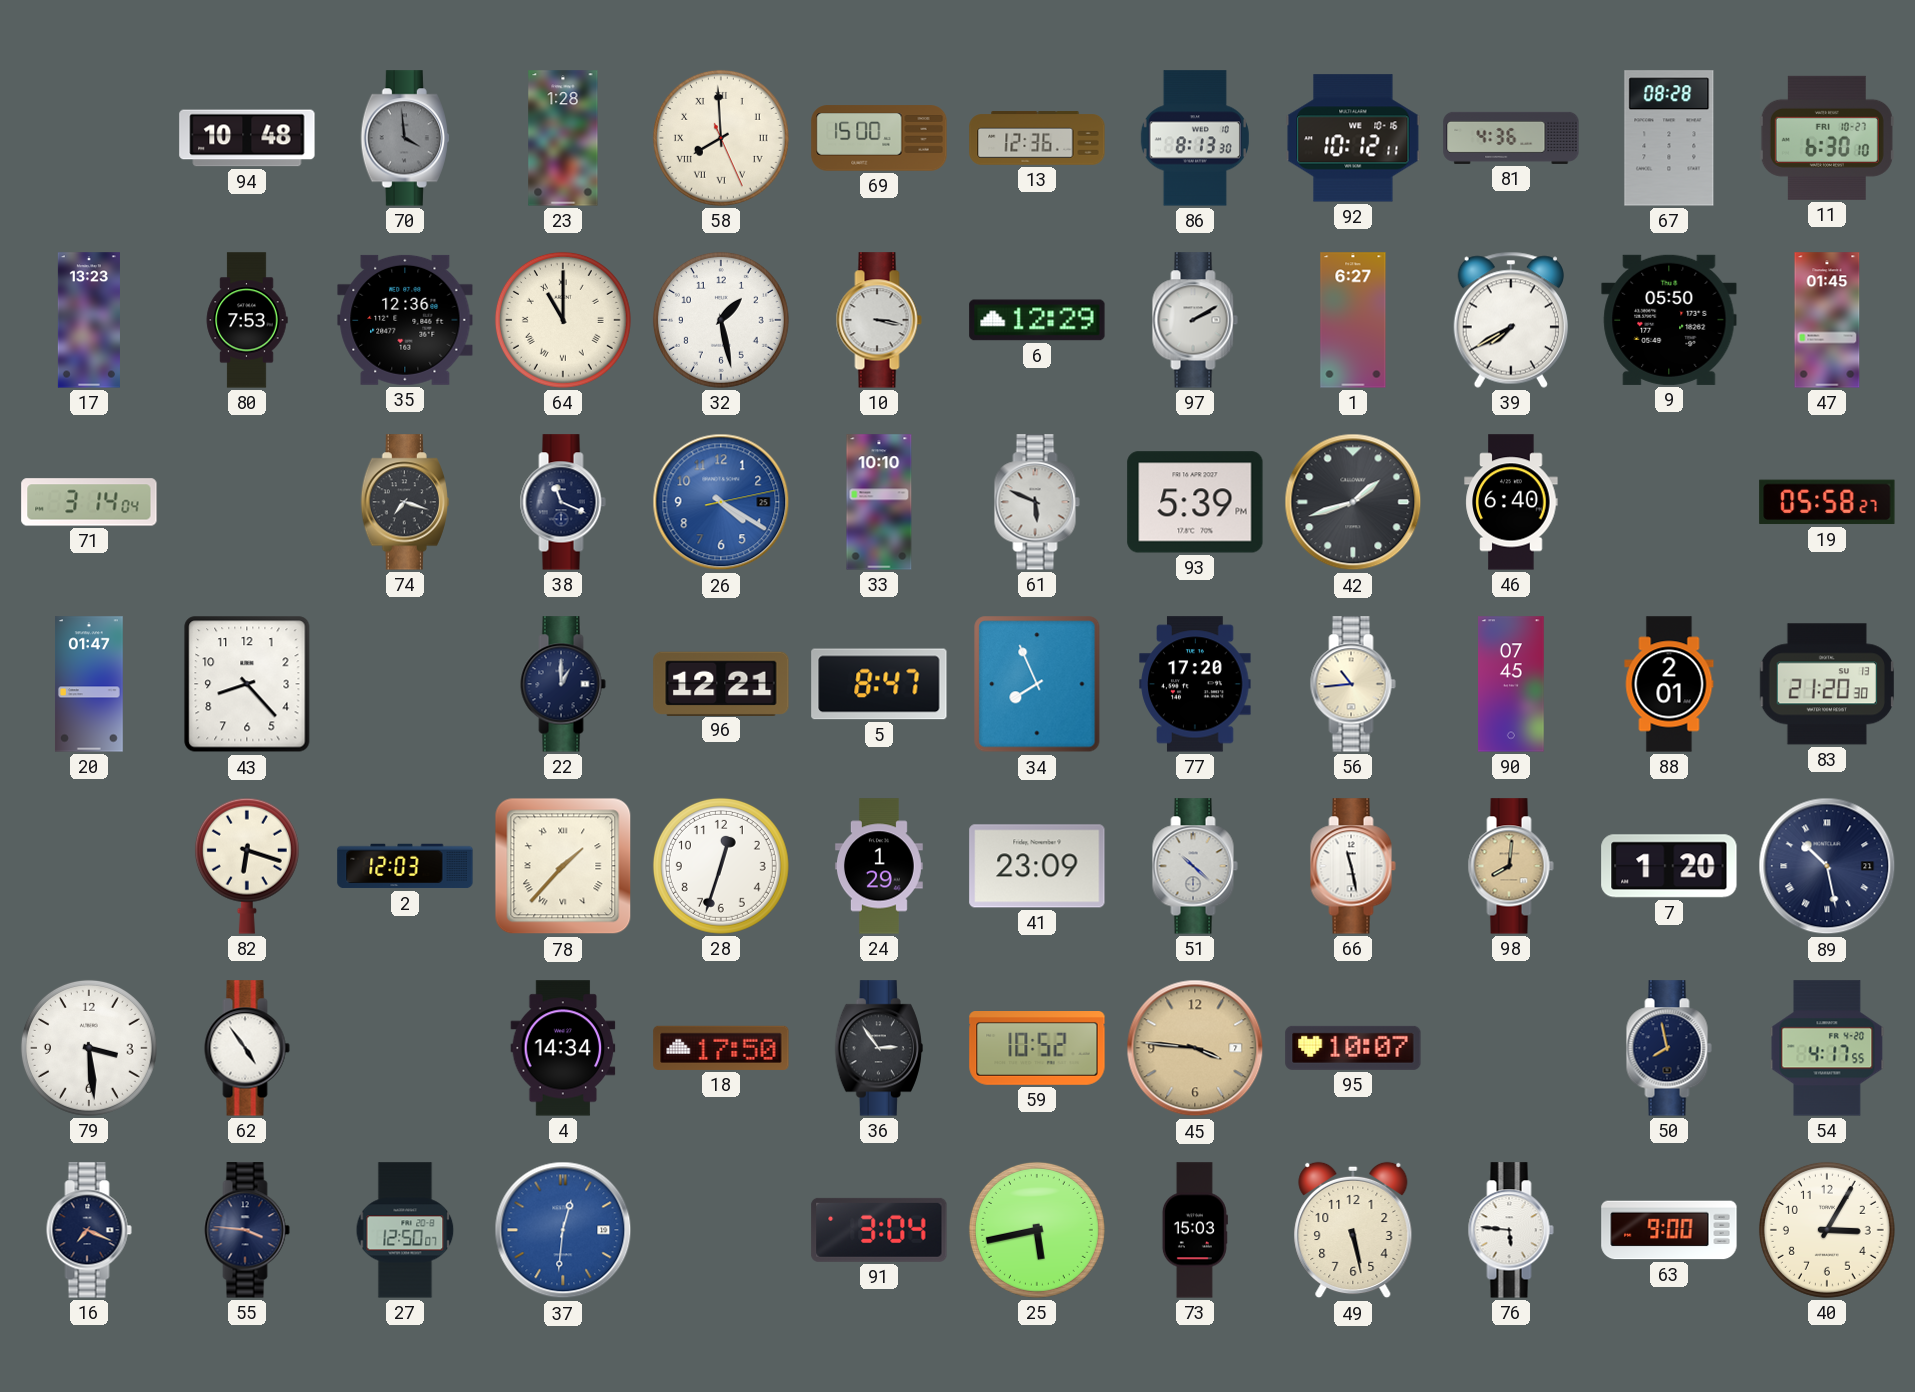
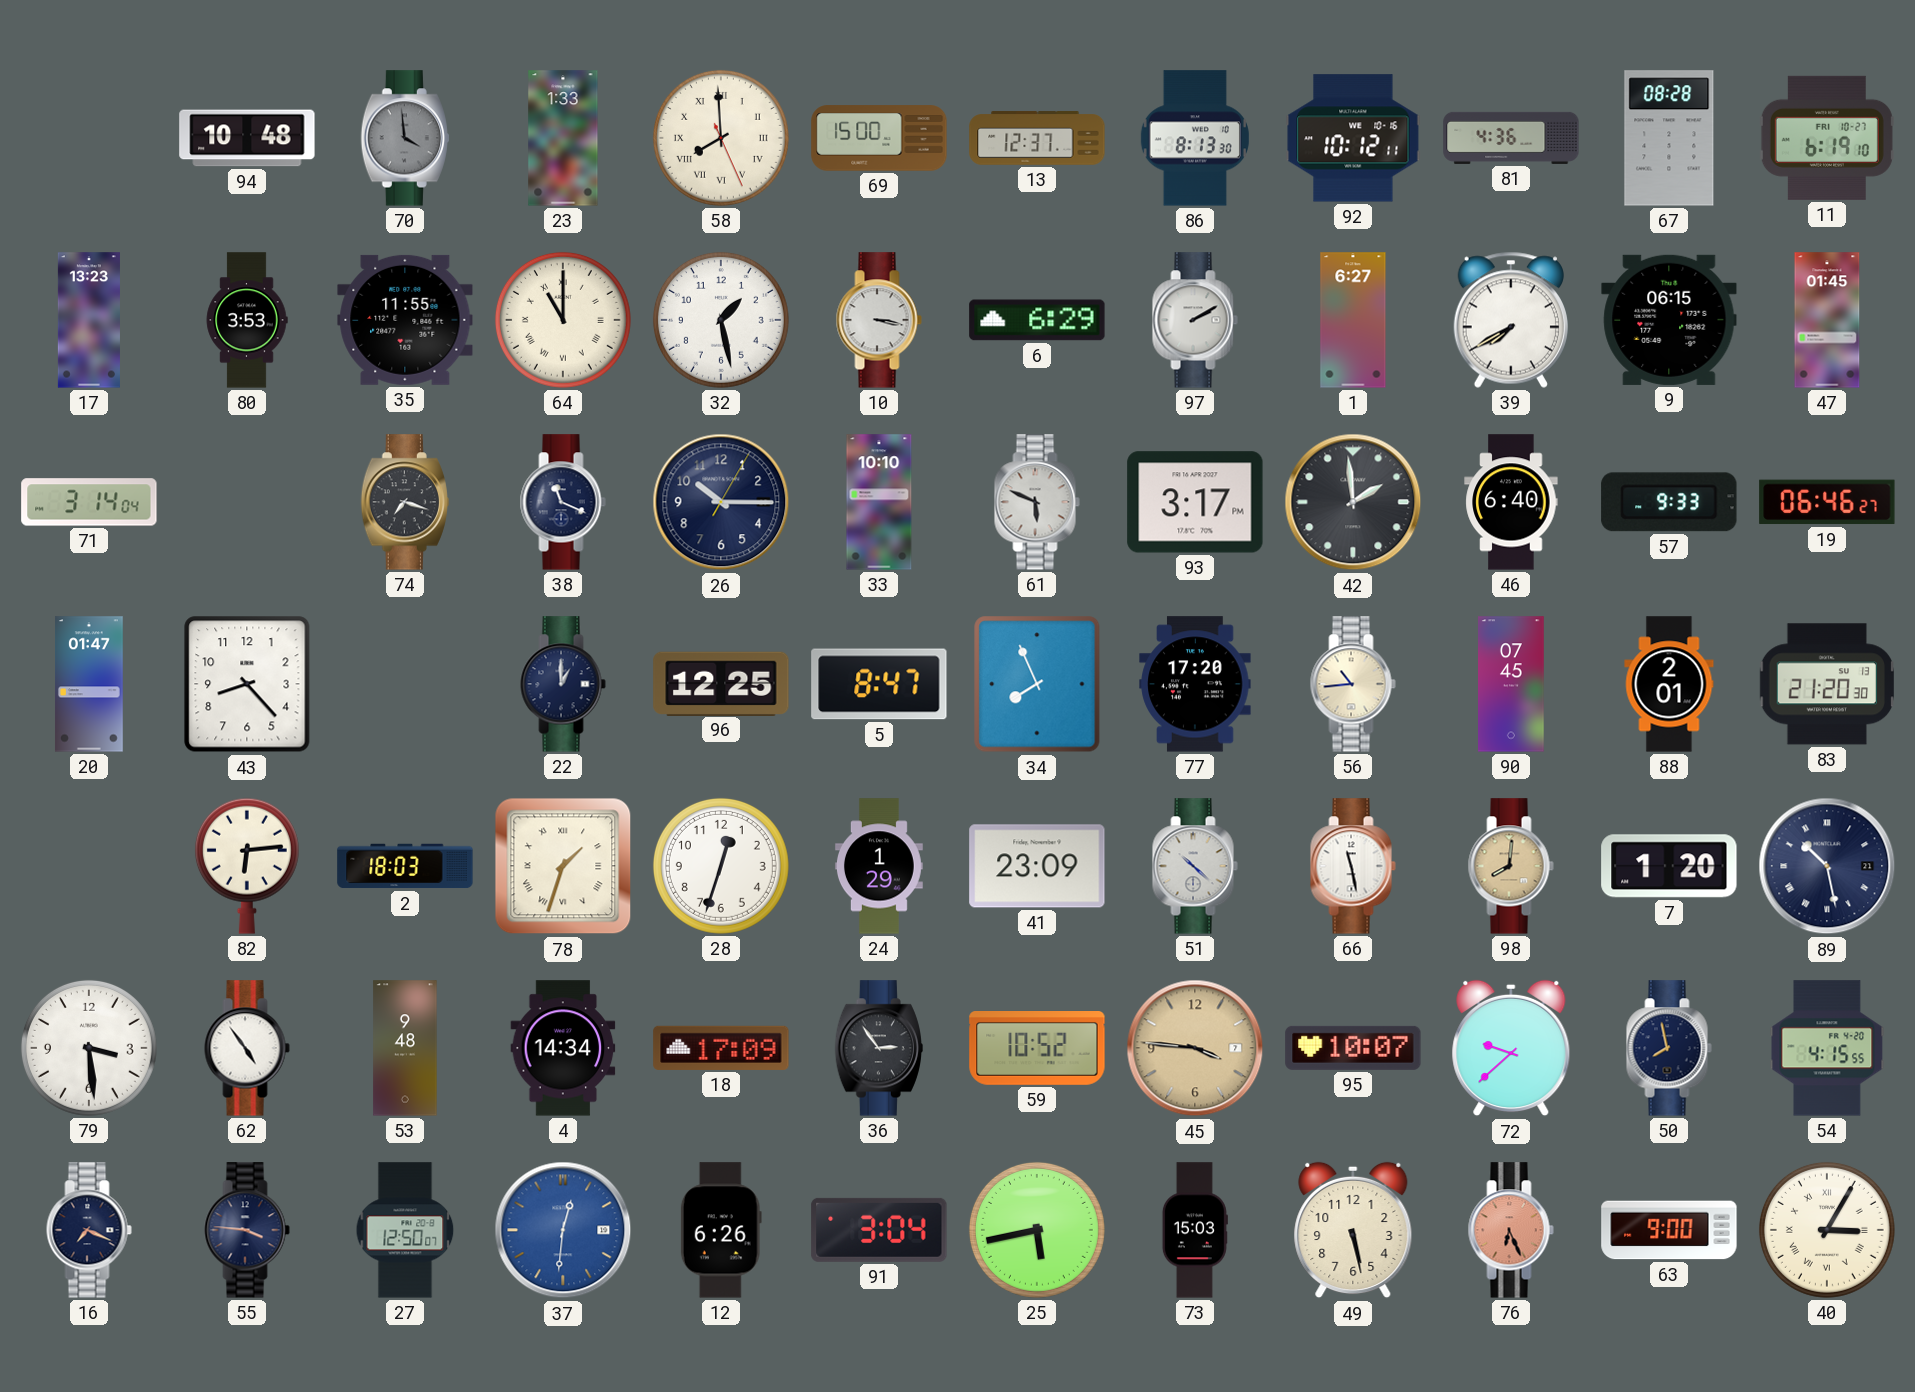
23: 1:28 -> 1:33 (563, 138)
13: 12:36 -> 12:37 (1037, 138)
11: 6:30 -> 6:19 (1827, 138)
80: 7:53 -> 3:53 (247, 320)
35: 12:36 -> 11:55 (405, 320)
6: 12:29 -> 6:29 (1037, 320)
9: 05:50 -> 06:15 (1669, 320)
26: 4:20 -> 10:15 (721, 502)
26 dial: blue -> navy (721, 502)
93: 5:39 -> 3:17 (1195, 502)
42: 1:42 -> 1:59 (1353, 502)
57: none -> 9:33 (1669, 502)
19: 05:58 -> 06:46 (1827, 502)
96: 12:21 -> 12:25 (721, 683)
82: 6:18 -> 6:14 (247, 866)
2: 12:03 -> 18:03 (405, 866)
78: 1:37 -> 1:33 (563, 866)
53: none -> 9:48 (405, 1048)
18: 17:50 -> 17:09 (721, 1048)
72: none -> 9:38 (1511, 1048)
54: 4:17 -> 4:15 (1827, 1048)
12: none -> 6:26 (721, 1230)
76: 5:46 -> 6:26 (1511, 1230)
76 dial: white -> salmon (1511, 1230)
40 numerals: Arabic -> Roman (1827, 1230)
